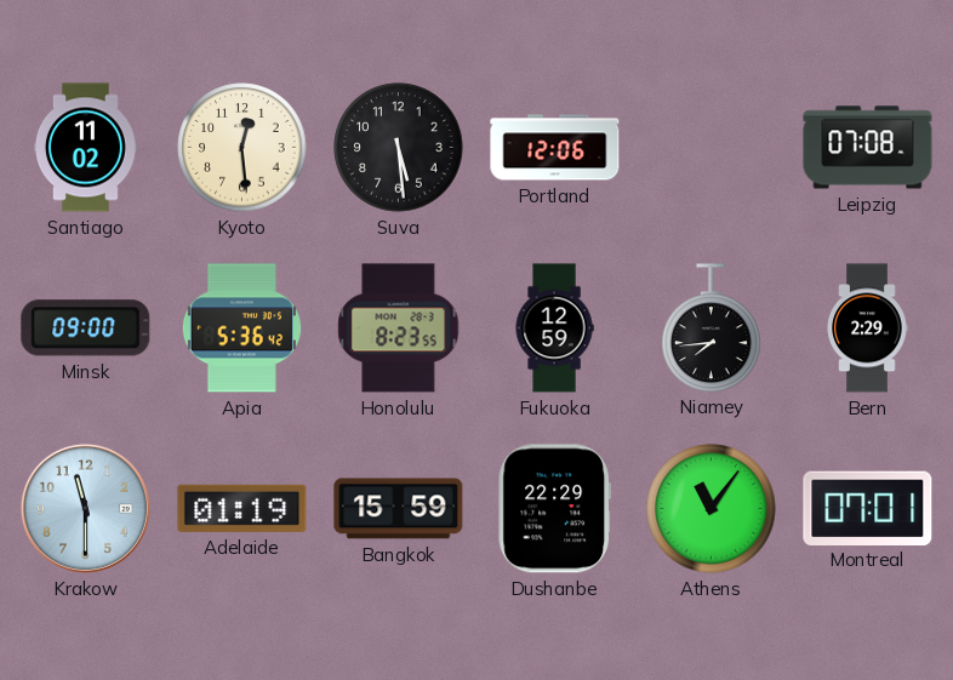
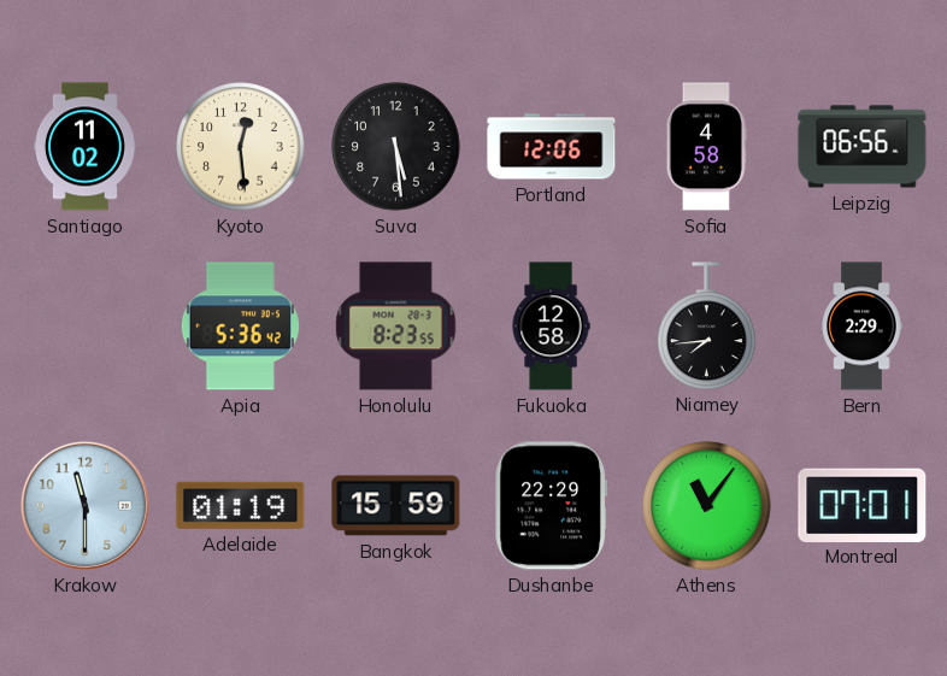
Sofia: none -> 4:58 (706, 147)
Leipzig: 07:08 -> 06:56 (863, 147)
Minsk: 09:00 -> none (86, 328)
Fukuoka: 12:59 -> 12:58 (551, 327)
